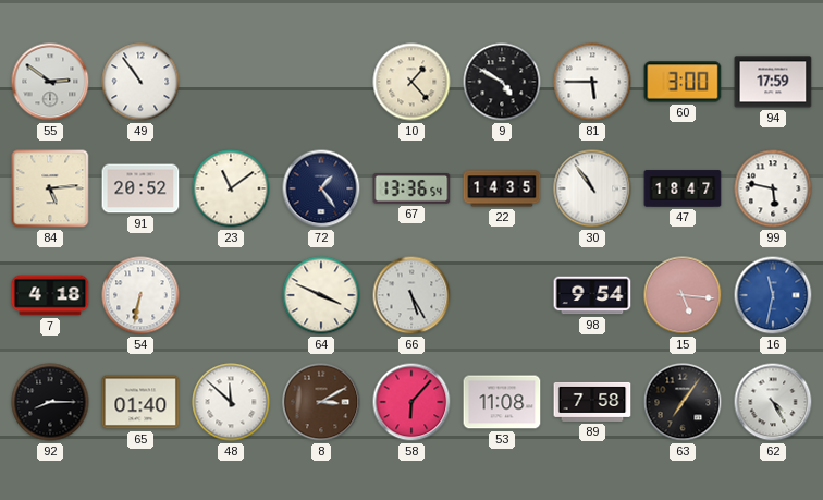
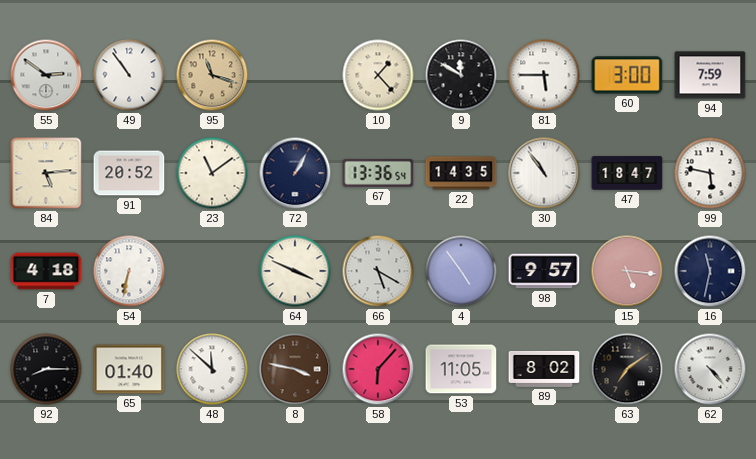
95: none -> 11:18 (212, 75)
9: 4:50 -> 11:50 (461, 75)
94: 17:59 -> 7:59 (710, 75)
72: 1:24 -> 1:05 (295, 173)
66: 5:25 -> 5:20 (378, 271)
4: none -> 4:54 (461, 271)
98: 9:54 -> 9:57 (544, 271)
16 dial: blue -> navy (710, 271)
8: 3:10 -> 3:47 (295, 369)
53: 11:08 -> 11:05 (461, 369)
89: 7:58 -> 8:02 (544, 369)
63: 7:06 -> 7:09 (627, 369)
62: 4:25 -> 4:23 (710, 369)
